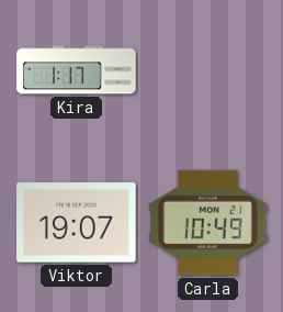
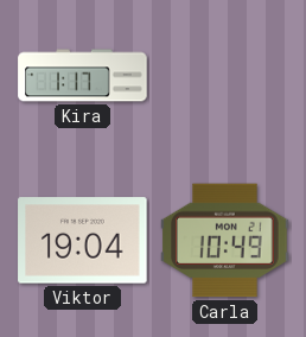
Viktor: 19:07 -> 19:04 (83, 241)
